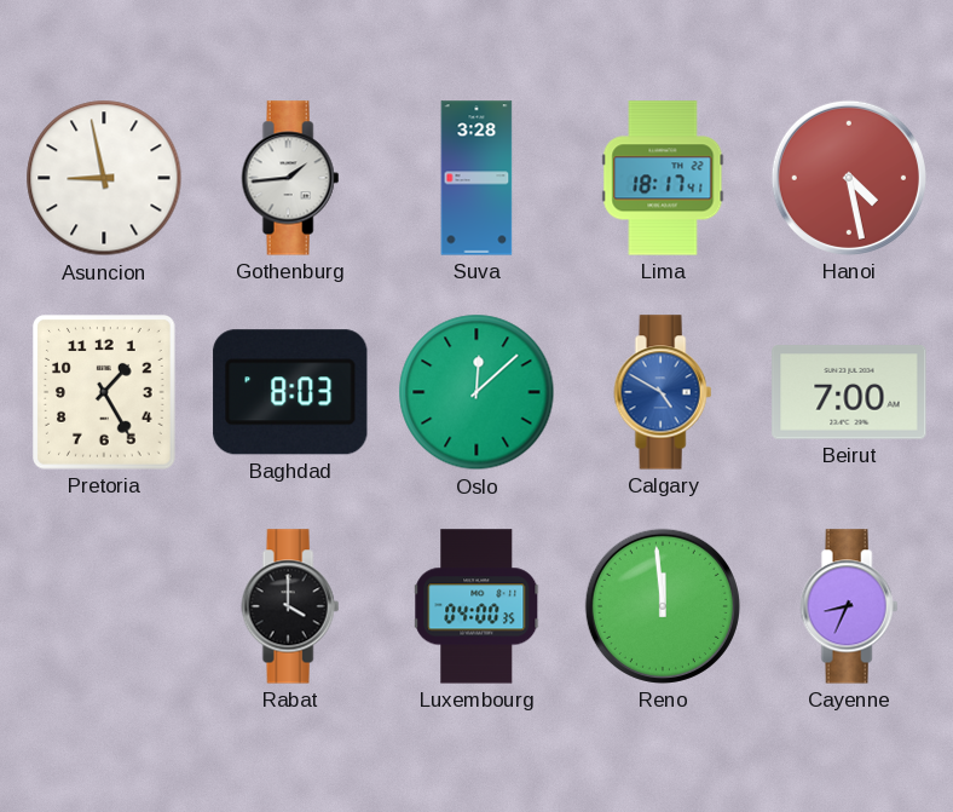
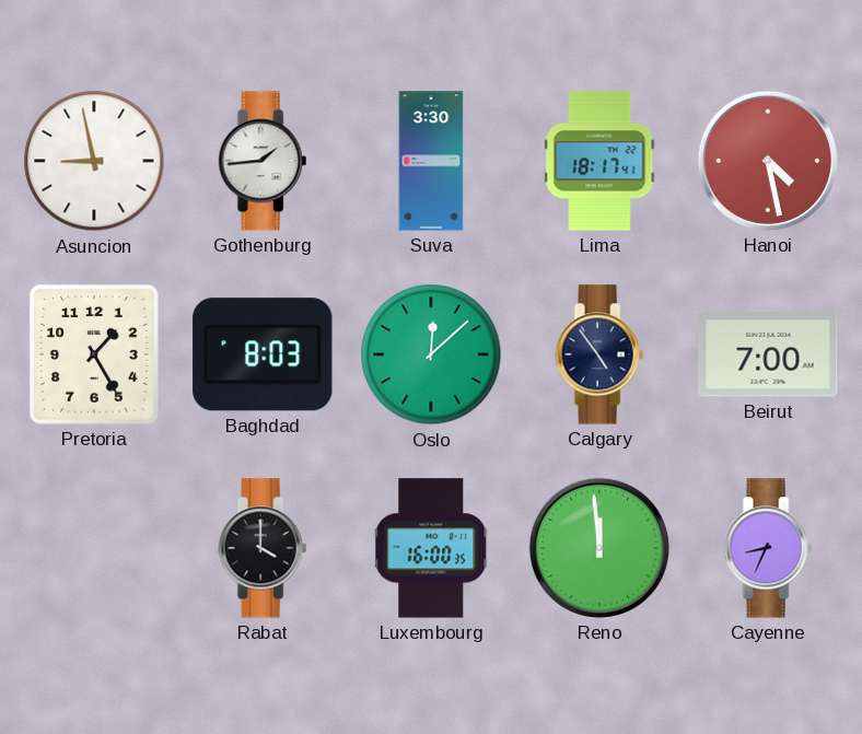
Suva: 3:28 -> 3:30 (431, 161)
Calgary: 4:50 -> 4:54 (599, 354)
Calgary dial: blue -> navy (599, 354)
Luxembourg: 04:00 -> 16:00 (432, 548)
